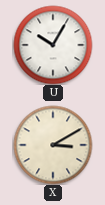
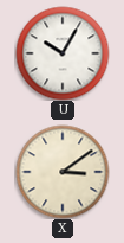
X: 3:10 -> 3:09 (63, 172)
